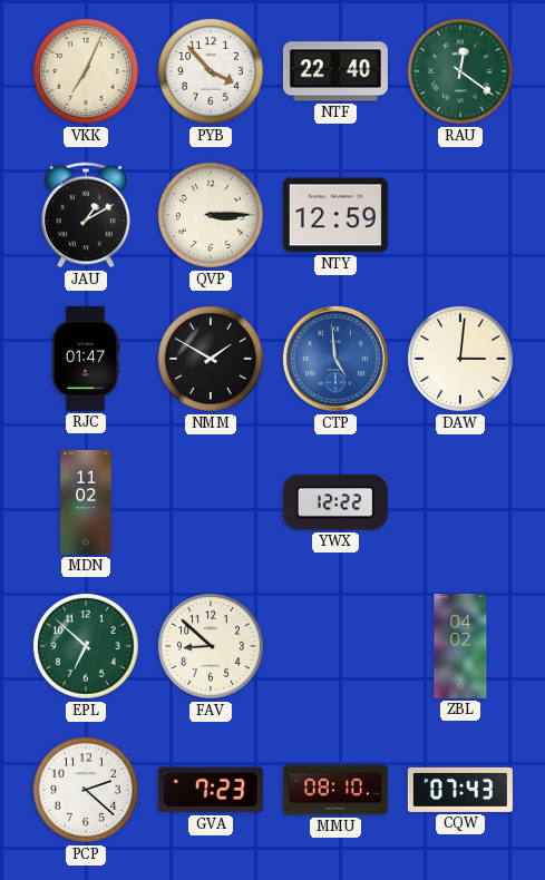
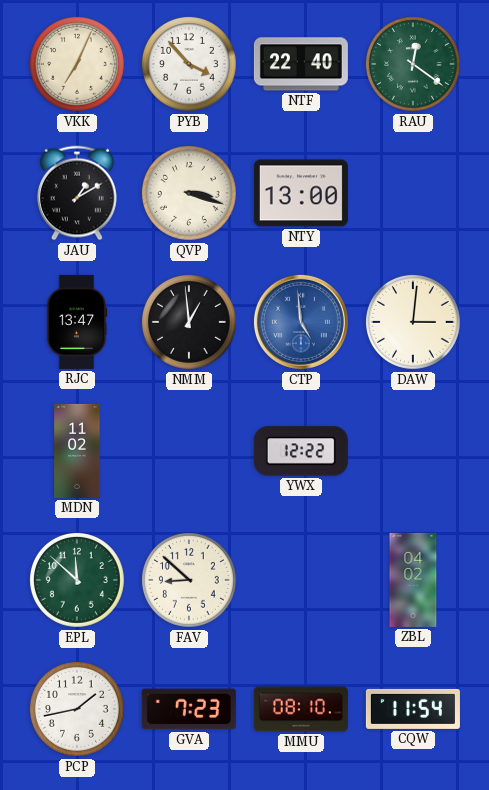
QVP: 3:15 -> 3:18 (189, 193)
NTY: 12:59 -> 13:00 (301, 193)
RJC: 01:47 -> 13:47 (77, 322)
NMM: 1:50 -> 12:59 (189, 322)
EPL: 6:52 -> 11:52 (77, 580)
PCP: 2:22 -> 1:43 (77, 709)
CQW: 07:43 -> 11:54 (413, 709)
